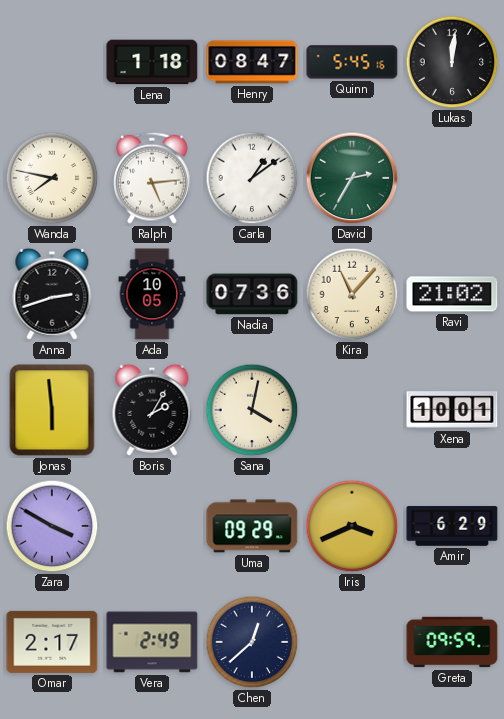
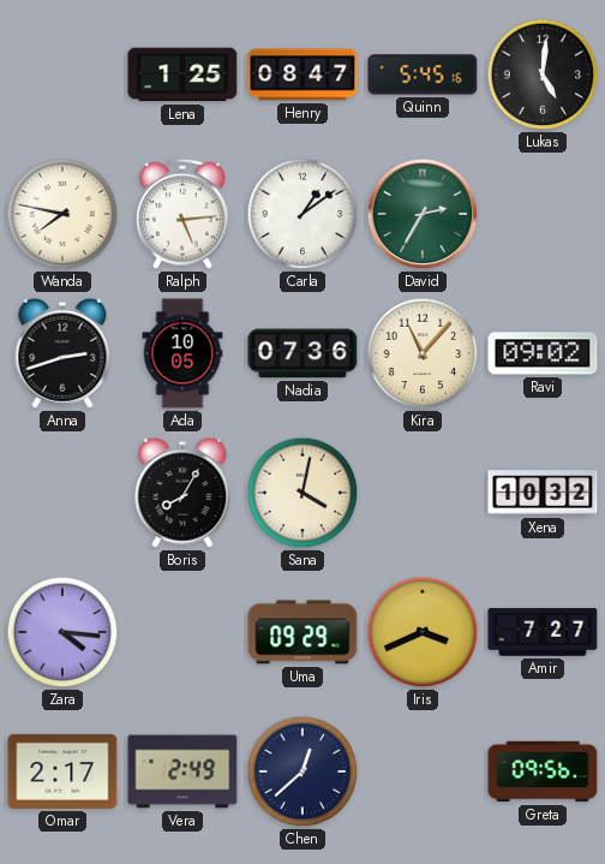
Lena: 1:18 -> 1:25 (182, 75)
Lukas: 12:01 -> 5:01 (543, 75)
Ravi: 21:02 -> 09:02 (543, 353)
Jonas: 5:59 -> none (52, 410)
Boris: 2:05 -> 8:05 (182, 493)
Xena: 10:01 -> 10:32 (543, 493)
Zara: 3:50 -> 4:16 (62, 632)
Amir: 6:29 -> 7:27 (543, 632)
Greta: 09:59 -> 09:56 (543, 771)
